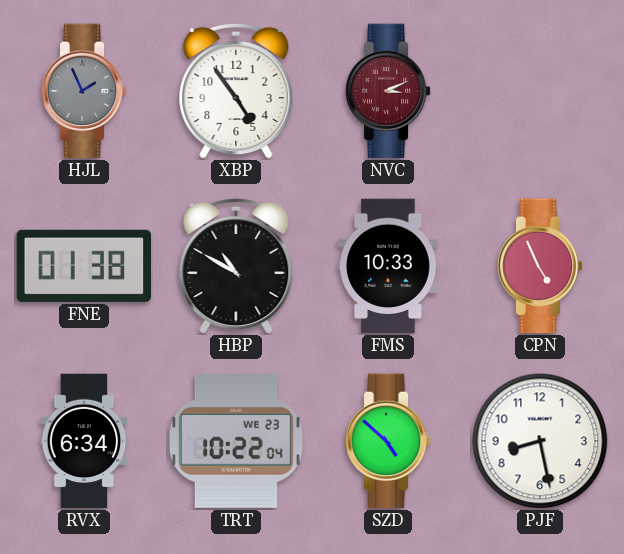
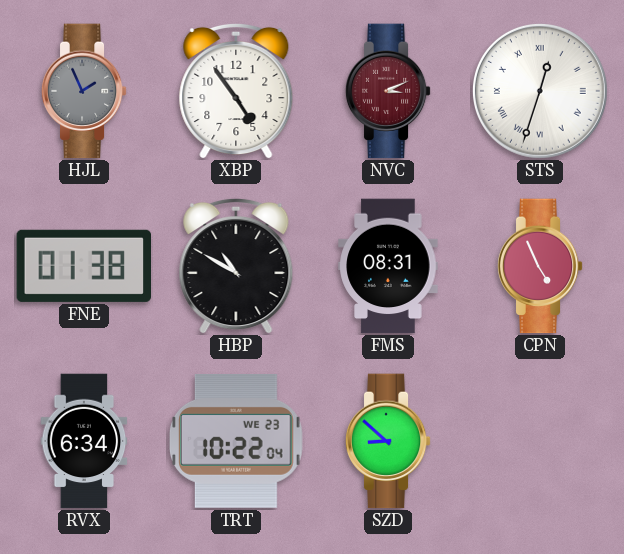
STS: none -> 12:33 (540, 91)
FMS: 10:33 -> 08:31 (388, 266)
SZD: 4:52 -> 8:52 (388, 441)
PJF: 8:28 -> none (540, 441)
